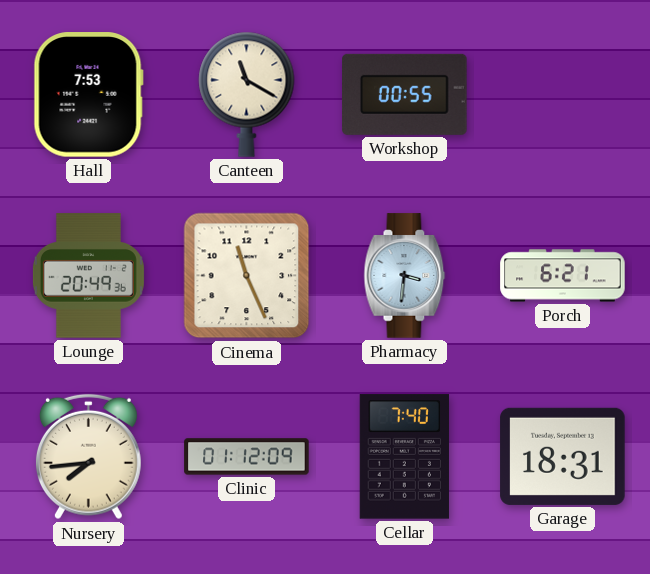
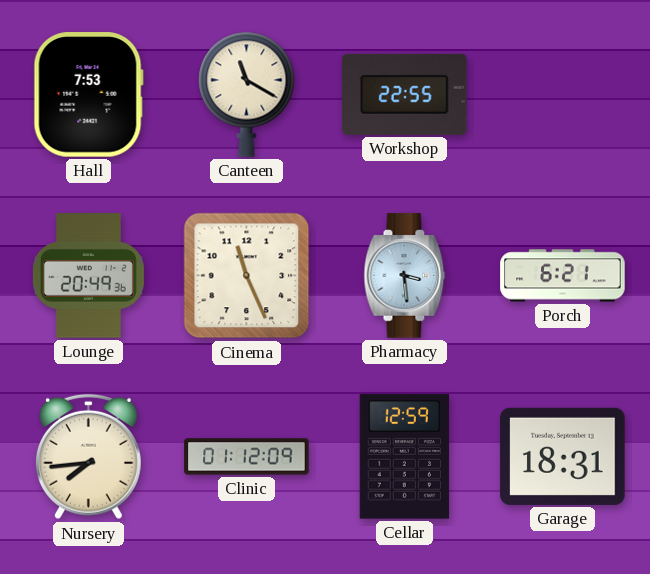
Workshop: 00:55 -> 22:55 (405, 94)
Pharmacy: 3:31 -> 3:29 (405, 276)
Cellar: 7:40 -> 12:59 (404, 457)
